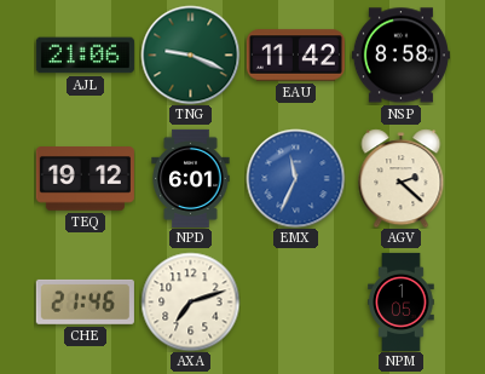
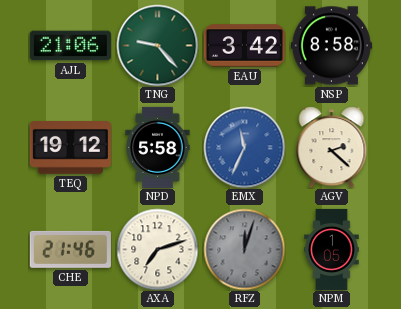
TNG: 9:19 -> 9:23 (157, 45)
EAU: 11:42 -> 3:42 (244, 46)
NPD: 6:01 -> 5:58 (158, 147)
RFZ: none -> 12:03 (244, 249)
